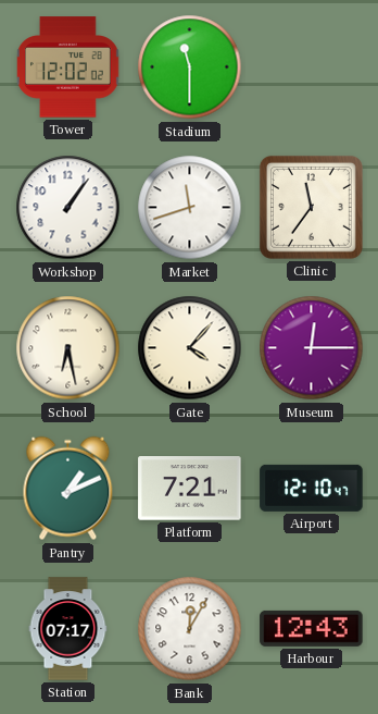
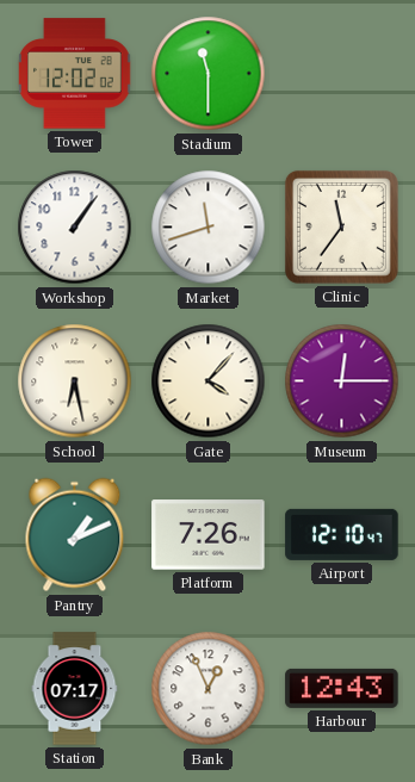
Platform: 7:21 -> 7:26 (209, 535)
Bank: 12:05 -> 12:56 (209, 689)
